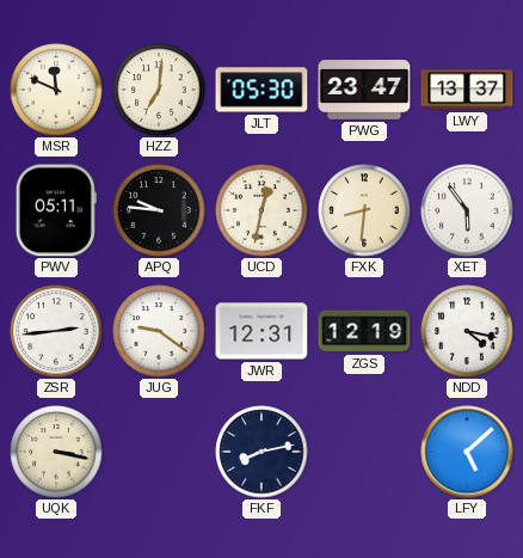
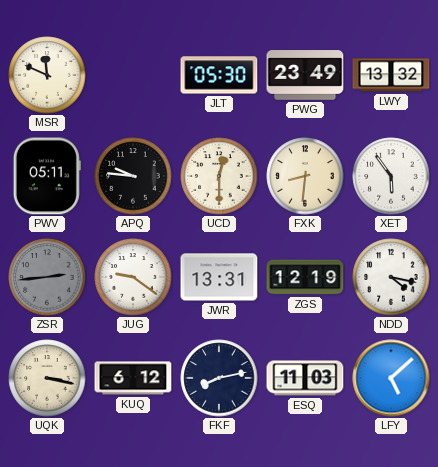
HZZ: 7:01 -> none (159, 90)
PWG: 23:47 -> 23:49 (305, 75)
LWY: 13:37 -> 13:32 (391, 75)
UCD: 12:32 -> 12:30 (219, 176)
ZSR dial: white -> grey (47, 277)
JWR: 12:31 -> 13:31 (219, 277)
KUQ: none -> 6:12 (133, 378)
ESQ: none -> 11:03 (305, 378)
